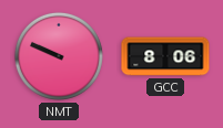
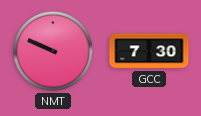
GCC: 8:06 -> 7:30 (149, 51)
